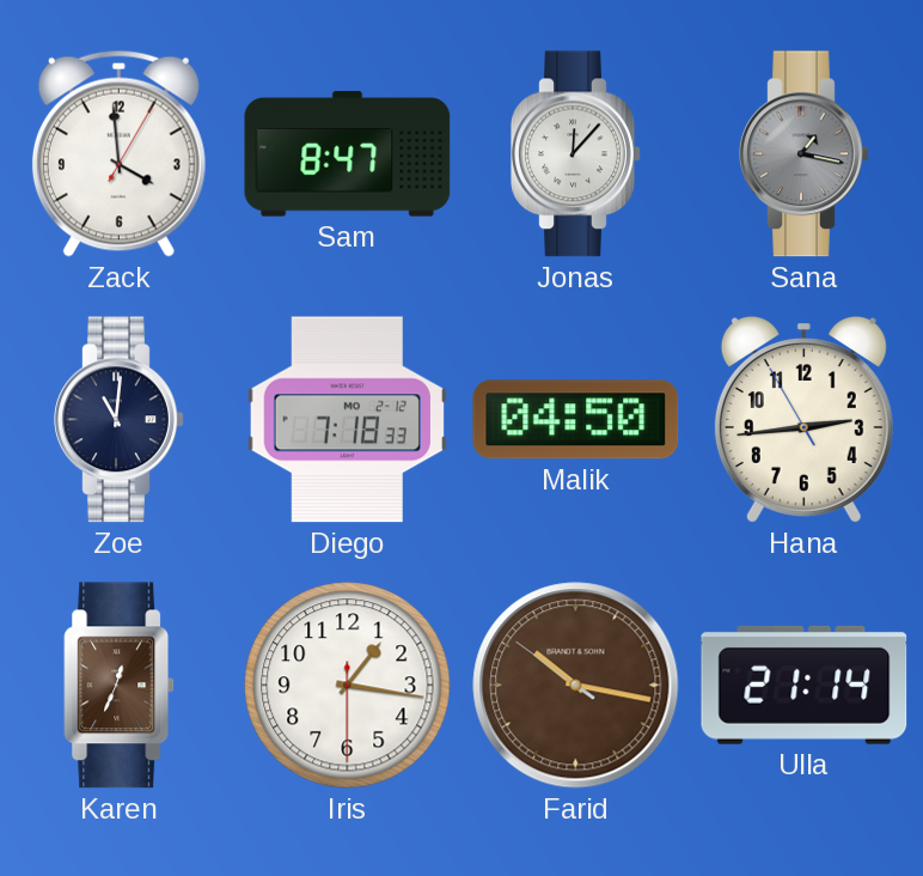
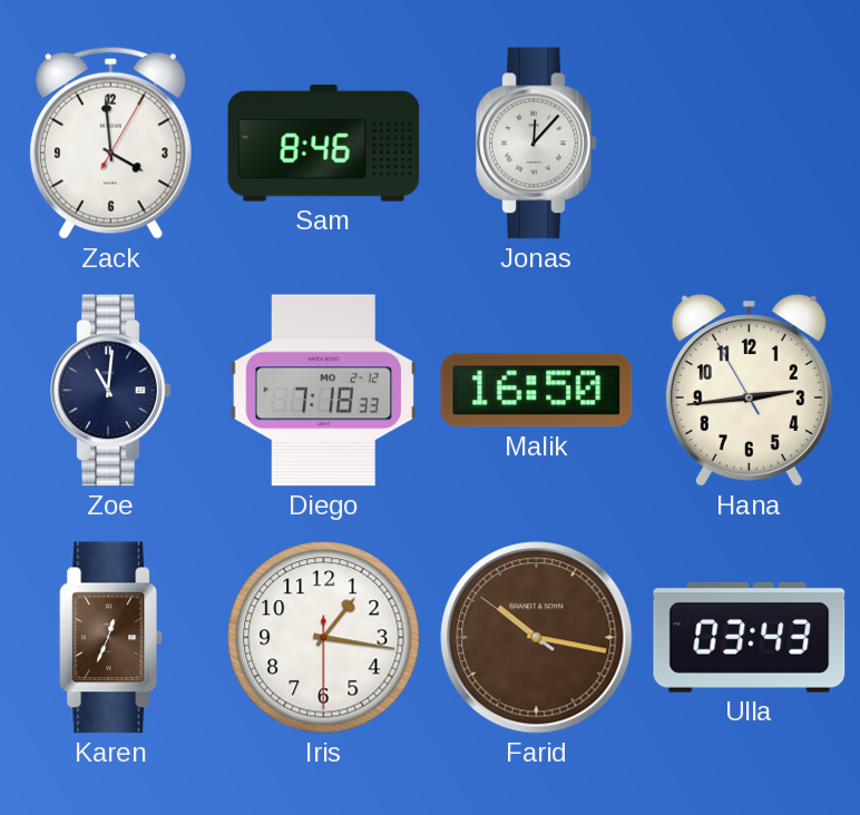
Sam: 8:47 -> 8:46 (324, 144)
Sana: 1:17 -> none (805, 154)
Malik: 04:50 -> 16:50 (537, 391)
Ulla: 21:14 -> 03:43 (750, 637)
